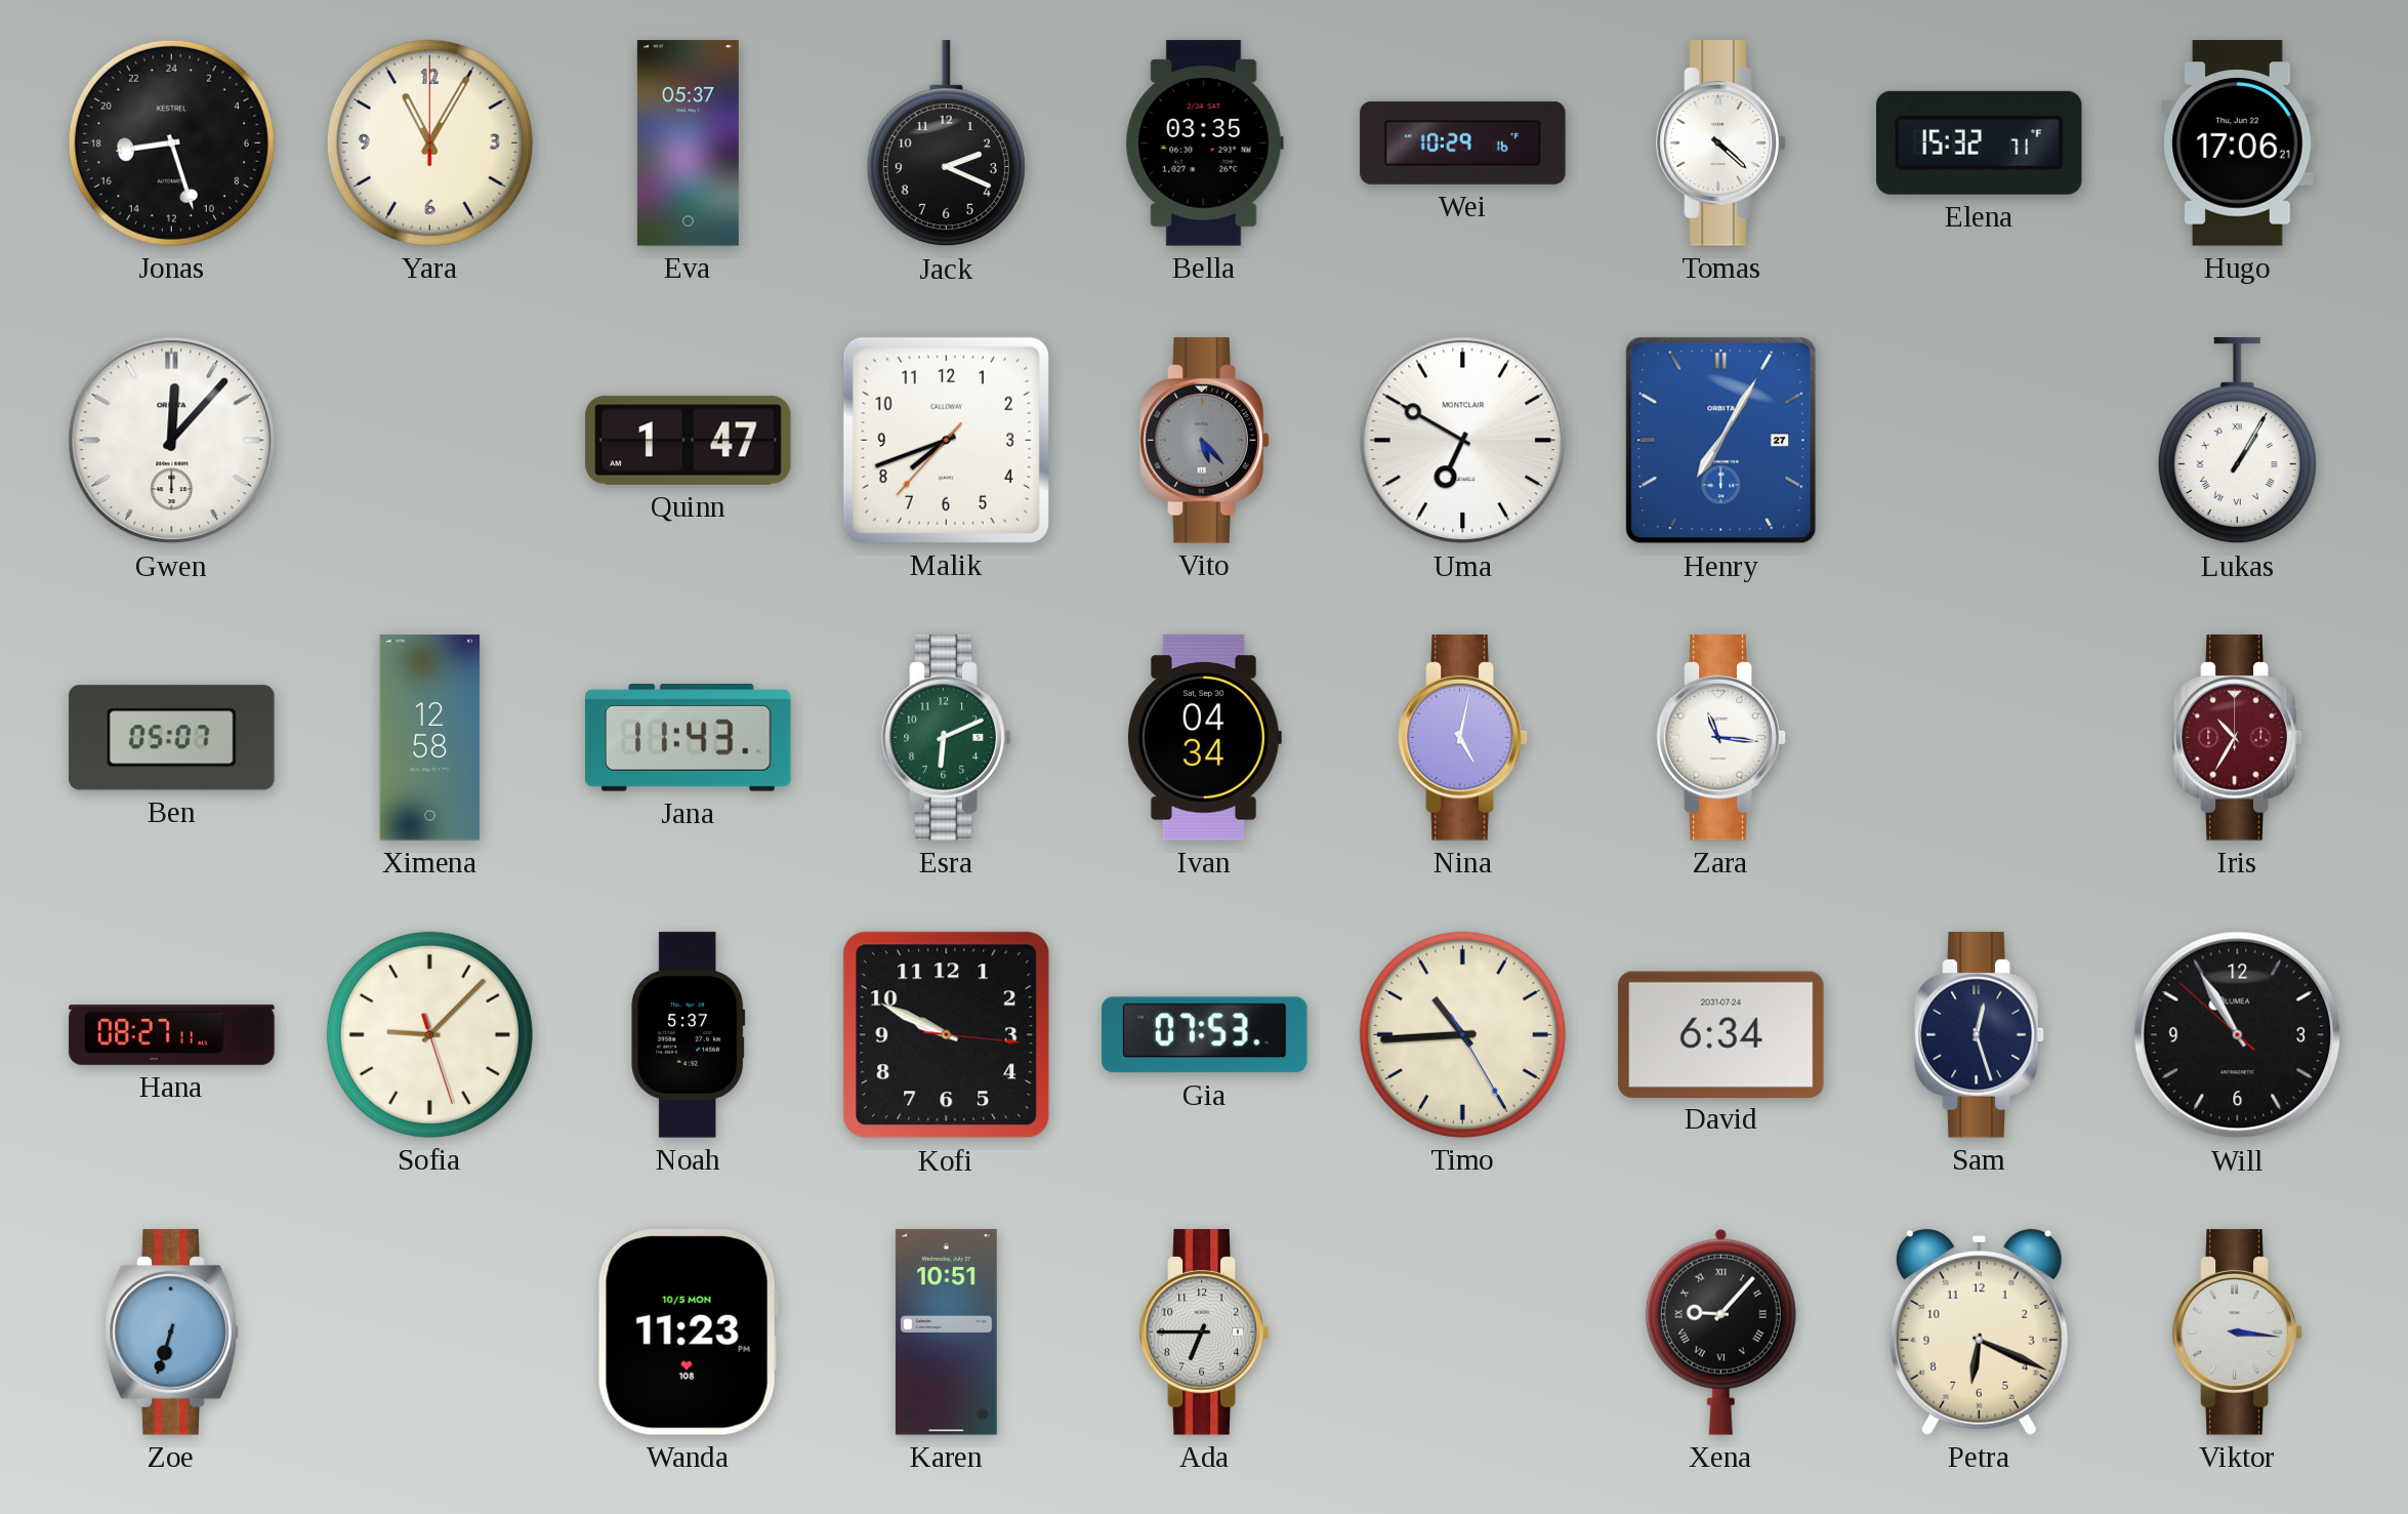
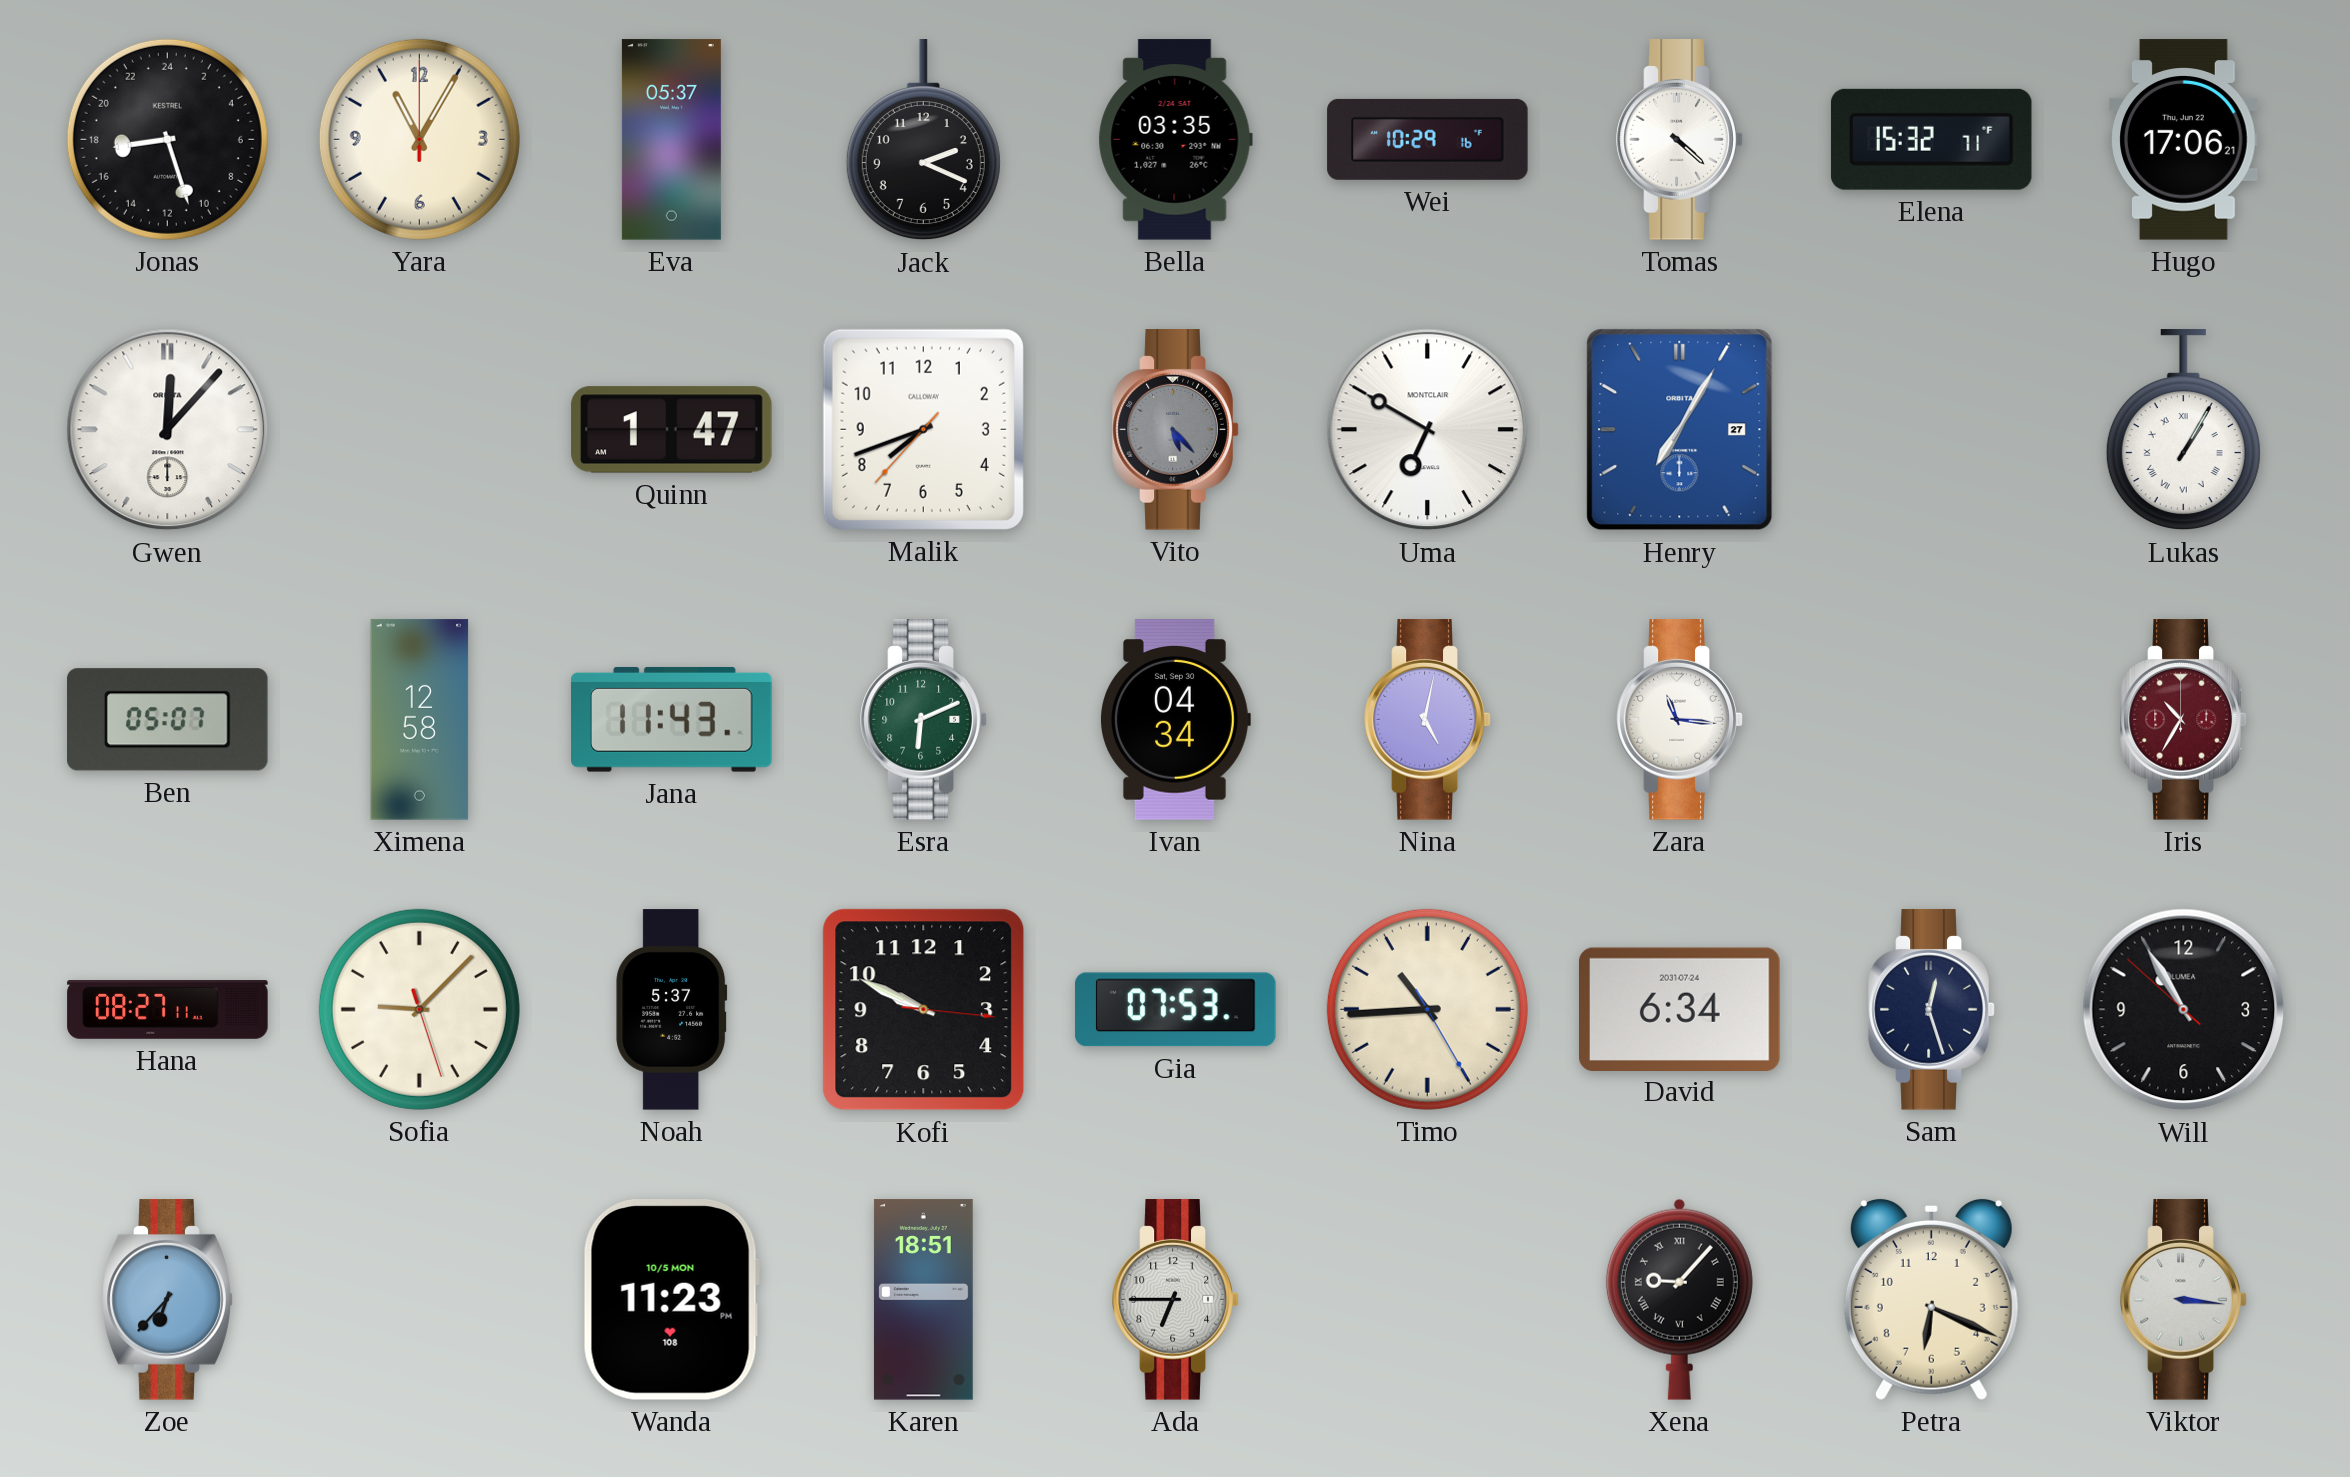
Zoe: 6:33 -> 6:37 (168, 1300)
Karen: 10:51 -> 18:51 (923, 1300)
